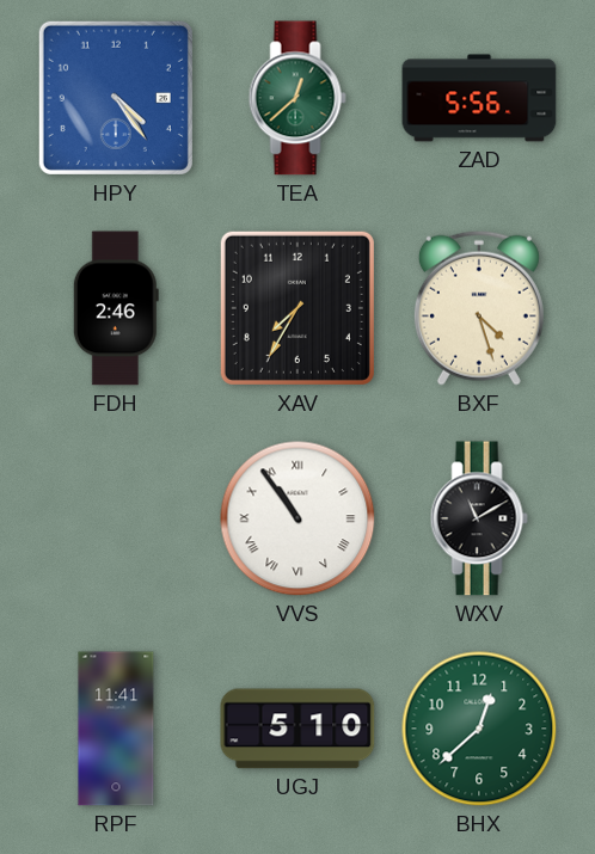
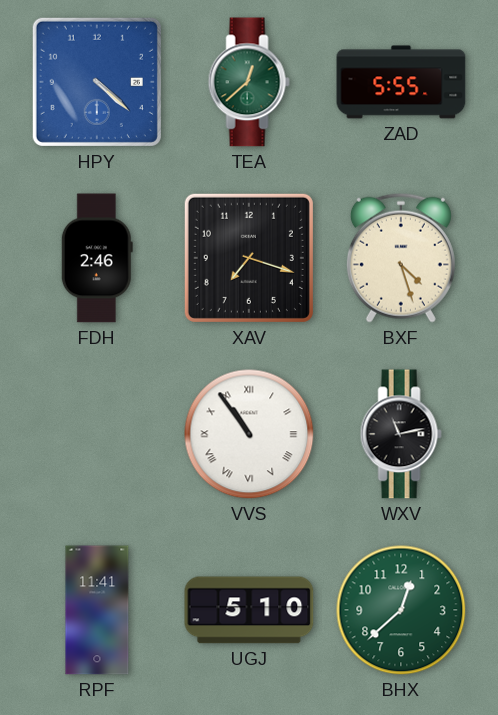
HPY: 4:24 -> 4:22 (97, 82)
ZAD: 5:56 -> 5:55 (401, 82)
XAV: 7:35 -> 7:18 (249, 258)
WXV: 11:10 -> 11:13 (401, 434)
